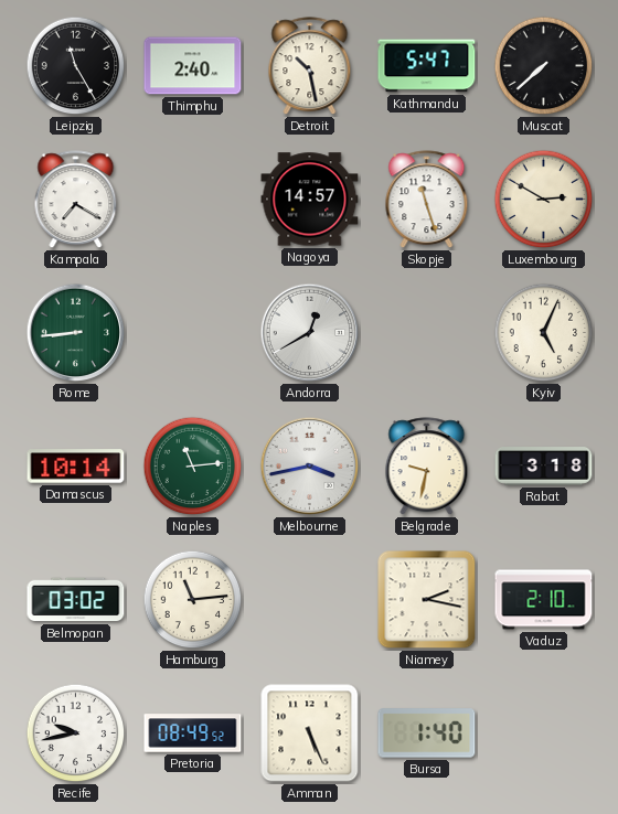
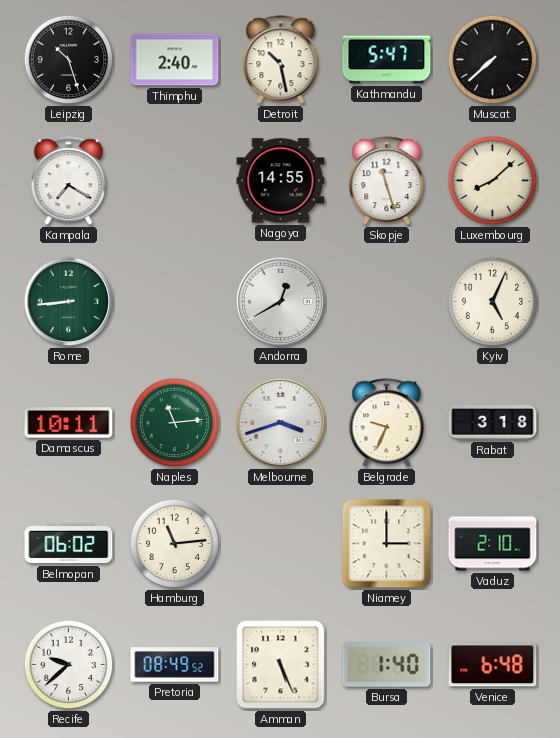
Leipzig: 11:25 -> 10:27 (69, 60)
Nagoya: 14:57 -> 14:55 (281, 181)
Luxembourg: 2:50 -> 8:08 (493, 181)
Damascus: 10:14 -> 10:11 (69, 423)
Melbourne: 3:43 -> 3:42 (281, 423)
Belgrade: 9:32 -> 9:34 (387, 423)
Belmopan: 03:02 -> 06:02 (69, 544)
Niamey: 2:17 -> 3:00 (387, 544)
Recife: 9:43 -> 9:38 (69, 665)
Venice: none -> 6:48 (493, 665)
